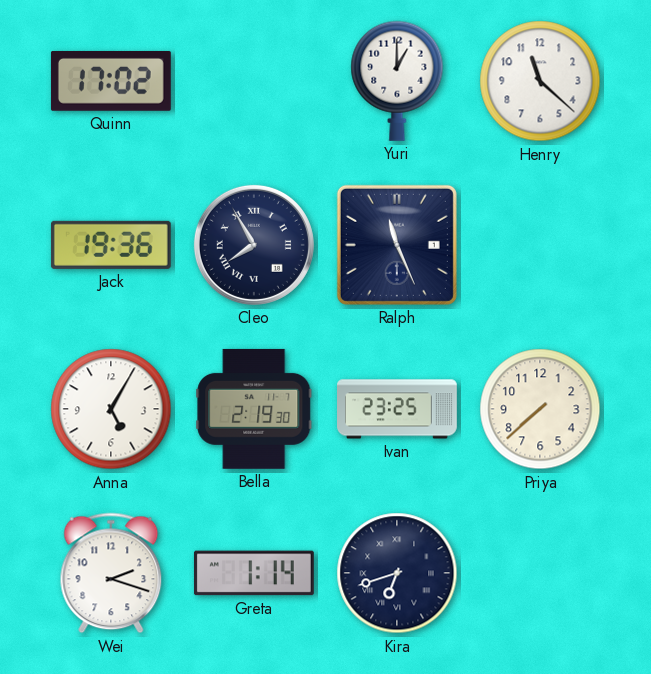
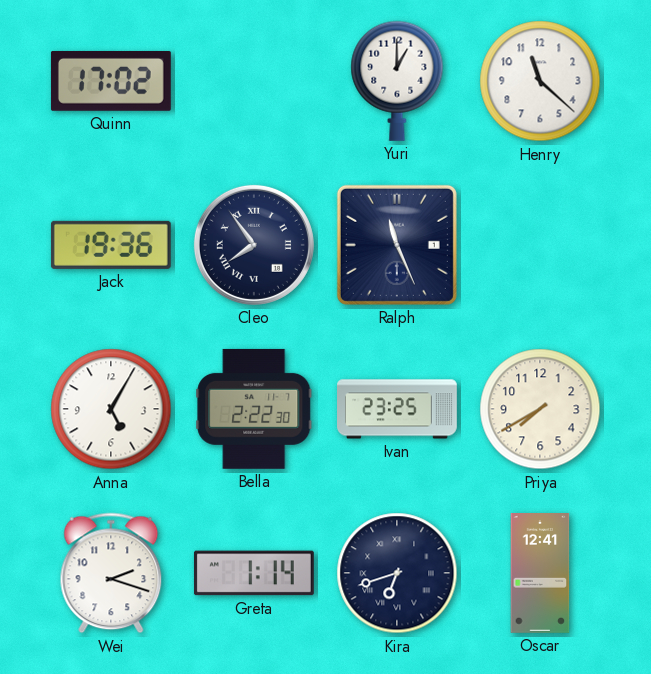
Cleo: 7:55 -> 7:54 (254, 245)
Bella: 2:19 -> 2:22 (254, 409)
Priya: 7:38 -> 7:40 (540, 409)
Oscar: none -> 12:41 (540, 574)
